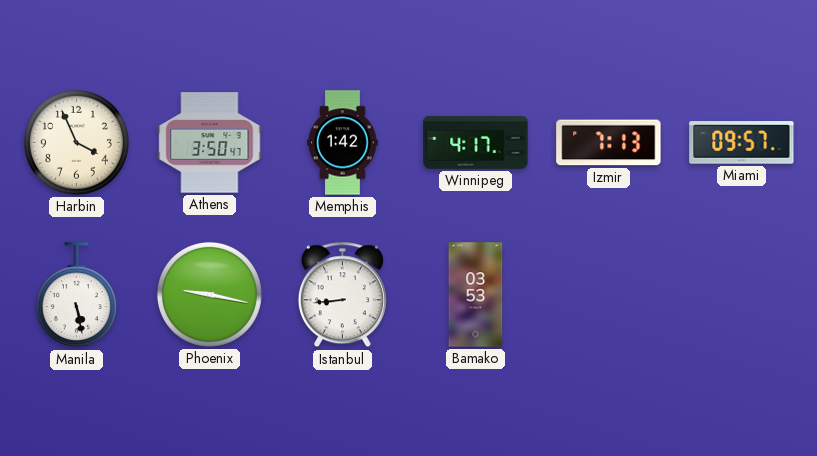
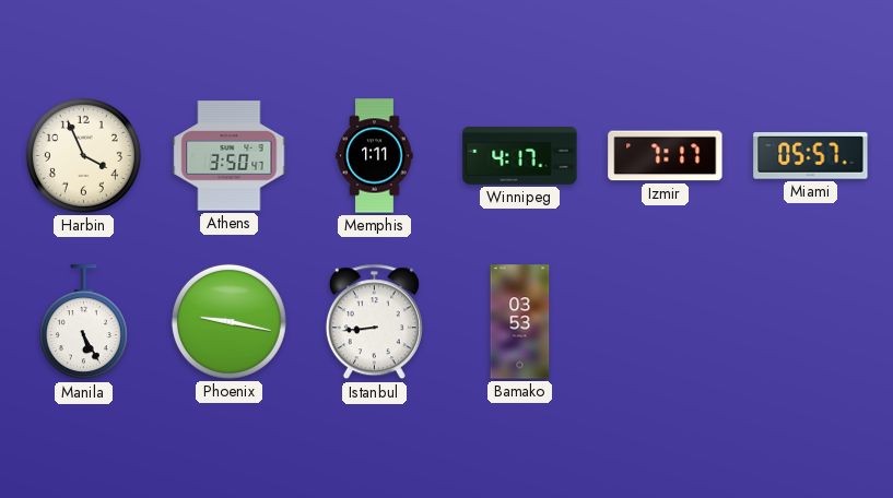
Memphis: 1:42 -> 1:11 (375, 156)
Izmir: 7:13 -> 7:17 (666, 156)
Miami: 09:57 -> 05:57 (811, 156)
Manila: 5:28 -> 5:25 (83, 322)
